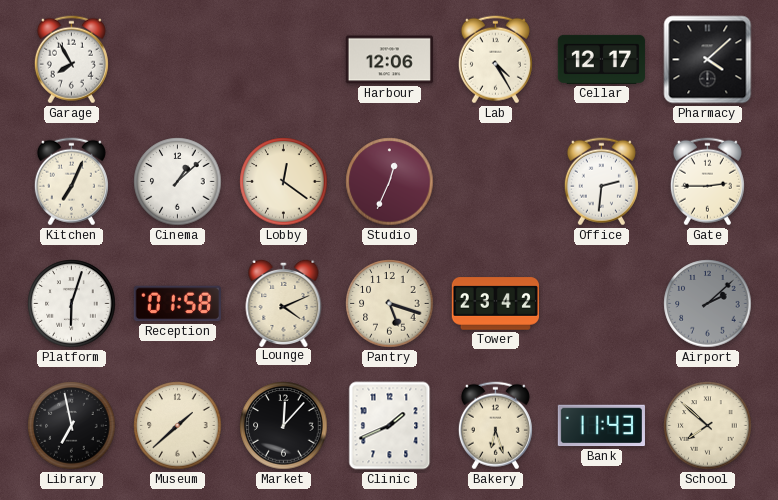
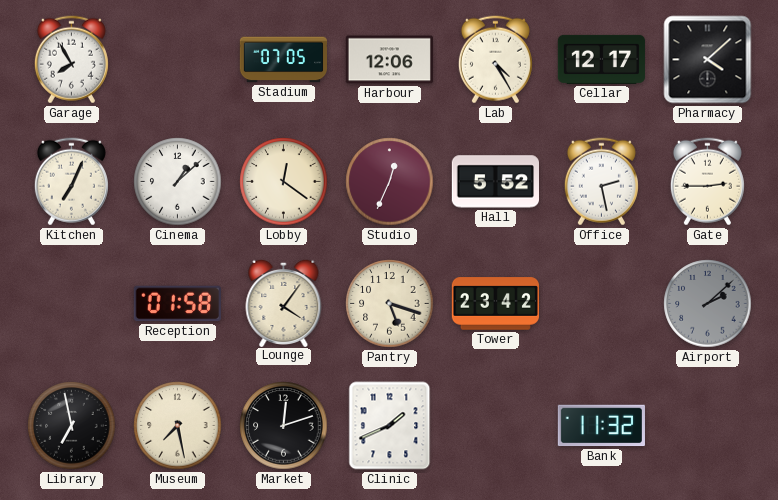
Stadium: none -> 07:05 (284, 60)
Hall: none -> 5:52 (495, 182)
Office: 2:31 -> 2:28 (601, 182)
Platform: 6:03 -> none (72, 304)
Lounge: 4:11 -> 4:06 (284, 302)
Museum: 1:38 -> 7:28 (178, 426)
Market: 12:07 -> 12:12 (284, 426)
Bakery: 6:27 -> none (495, 426)
Bank: 11:43 -> 11:32 (601, 426)
School: 7:52 -> none (708, 426)
